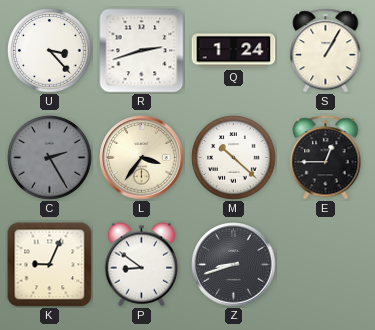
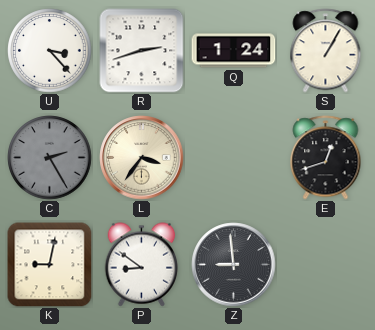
M: 10:22 -> none (234, 158)
E: 12:45 -> 12:42 (326, 158)
K: 9:04 -> 9:02 (50, 265)
Z: 8:42 -> 8:59 (234, 265)
